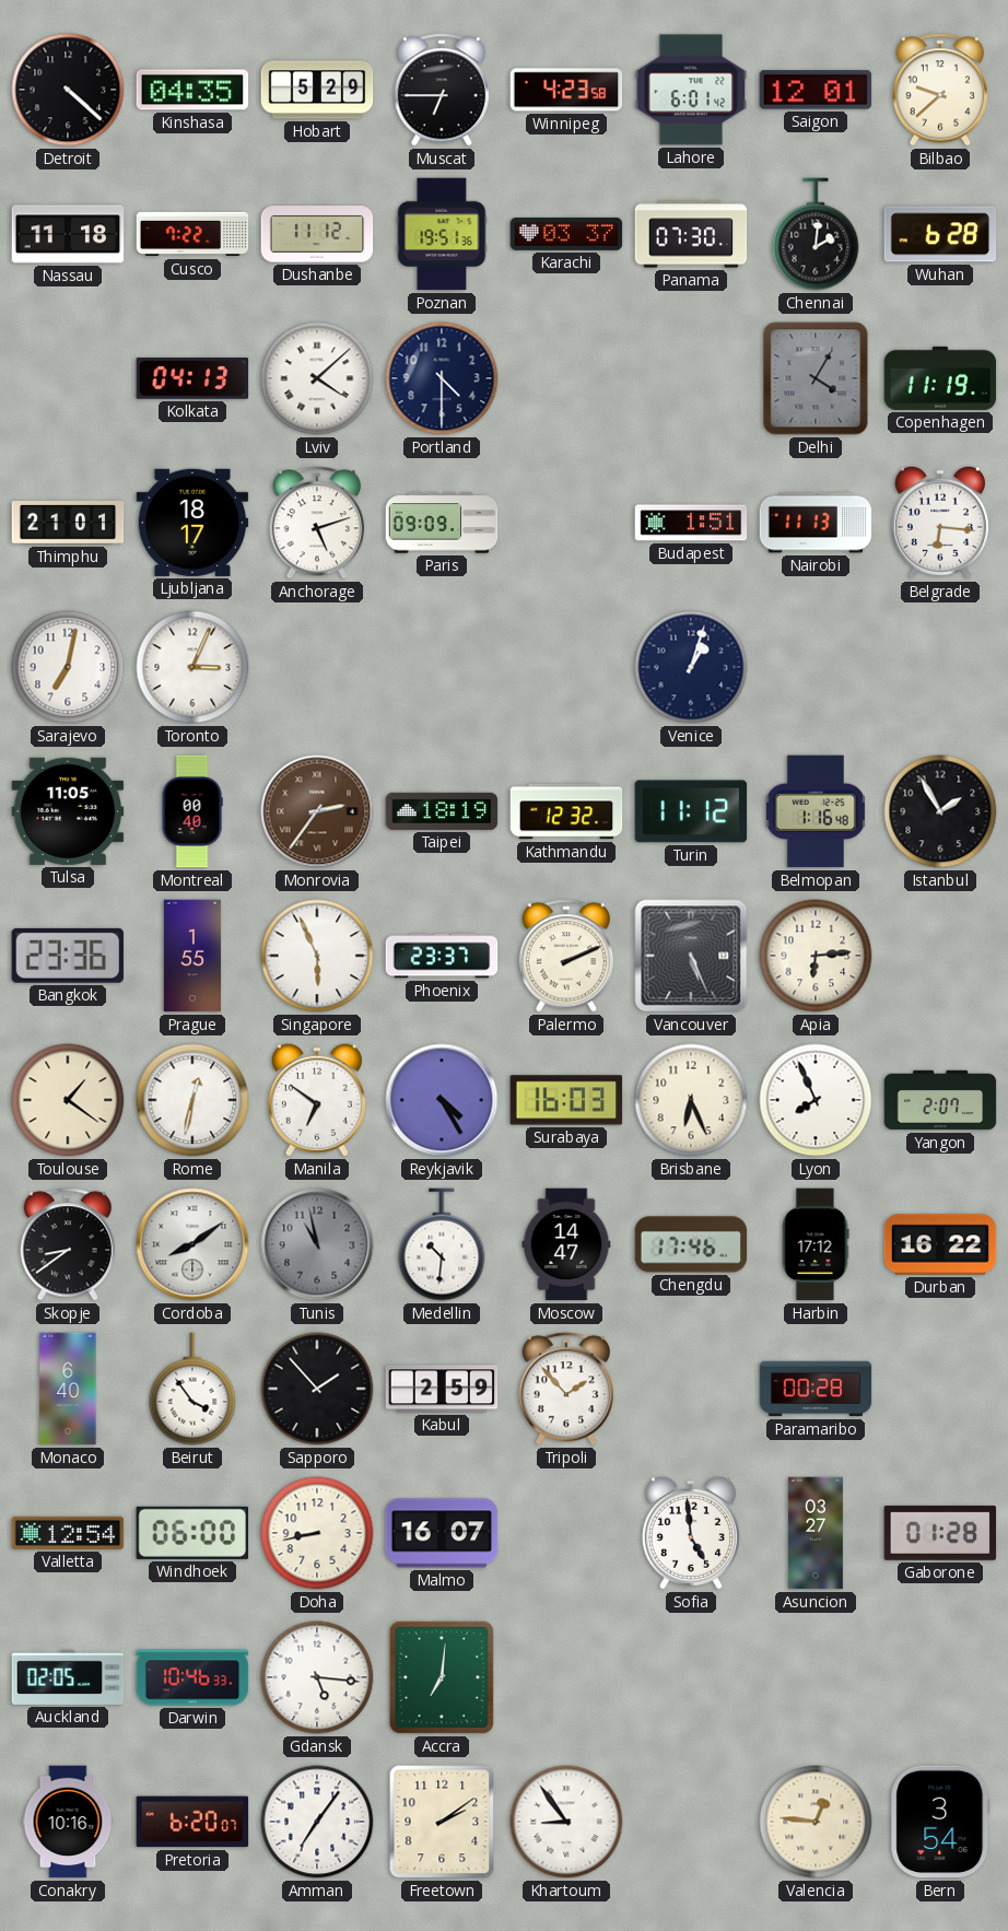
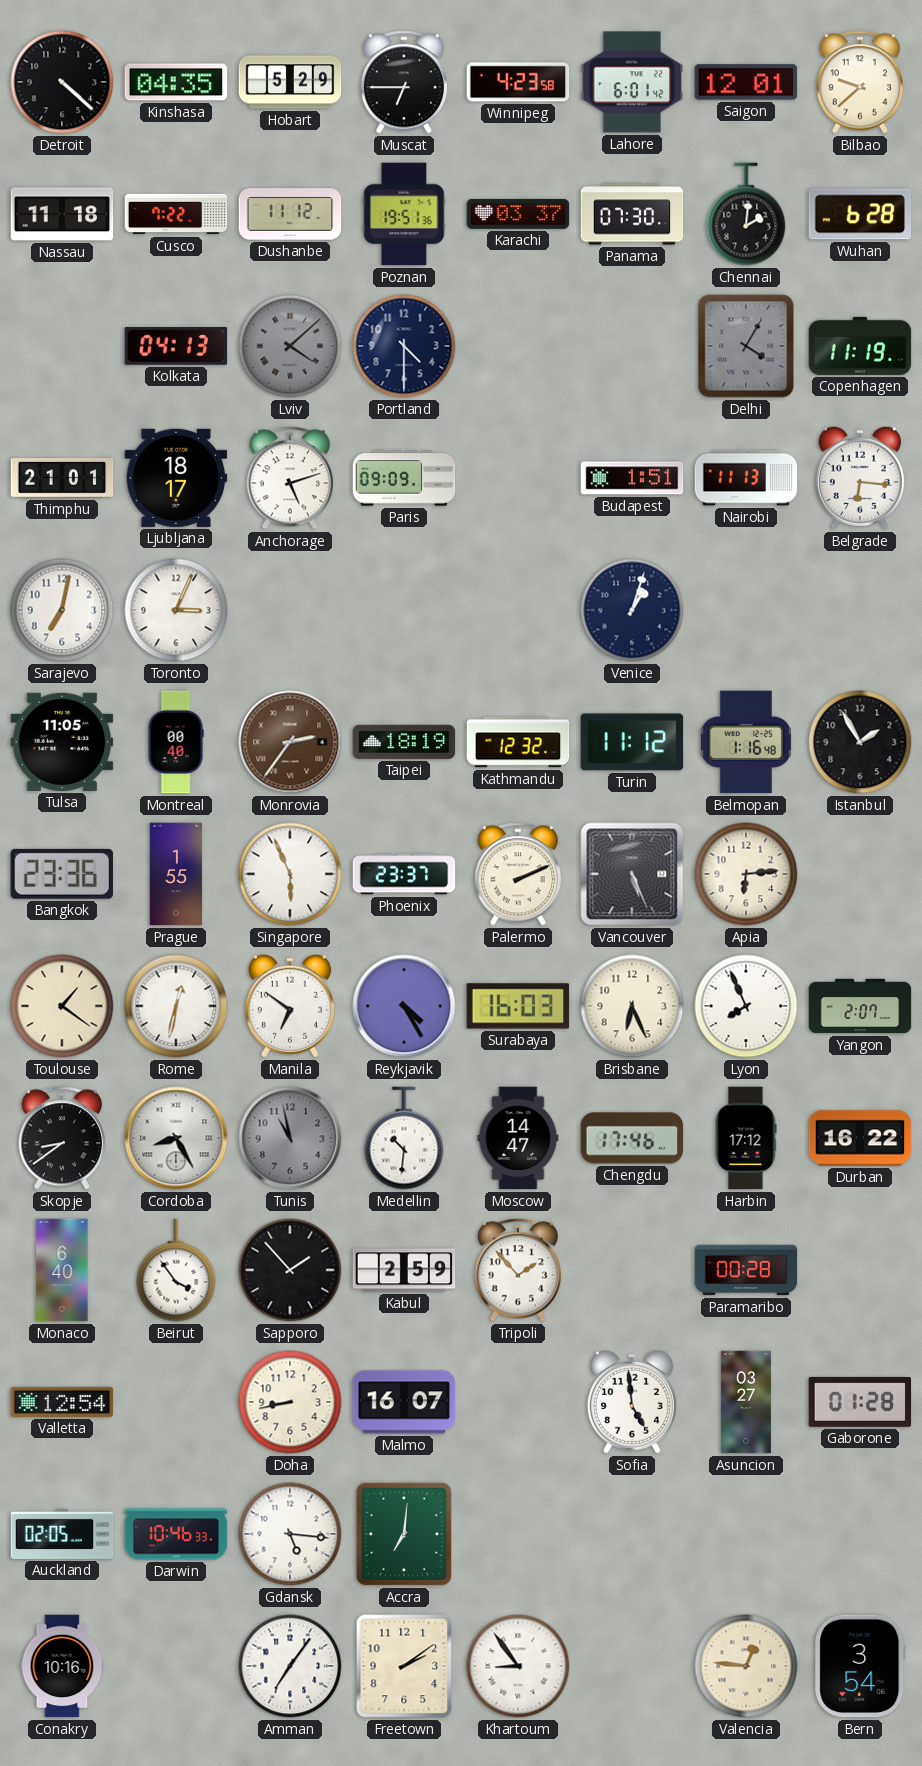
Lviv dial: white -> grey (290, 346)
Cordoba: 8:09 -> 8:25 (176, 1138)
Windhoek: 06:00 -> none (191, 1533)
Pretoria: 6:20 -> none (192, 1822)
